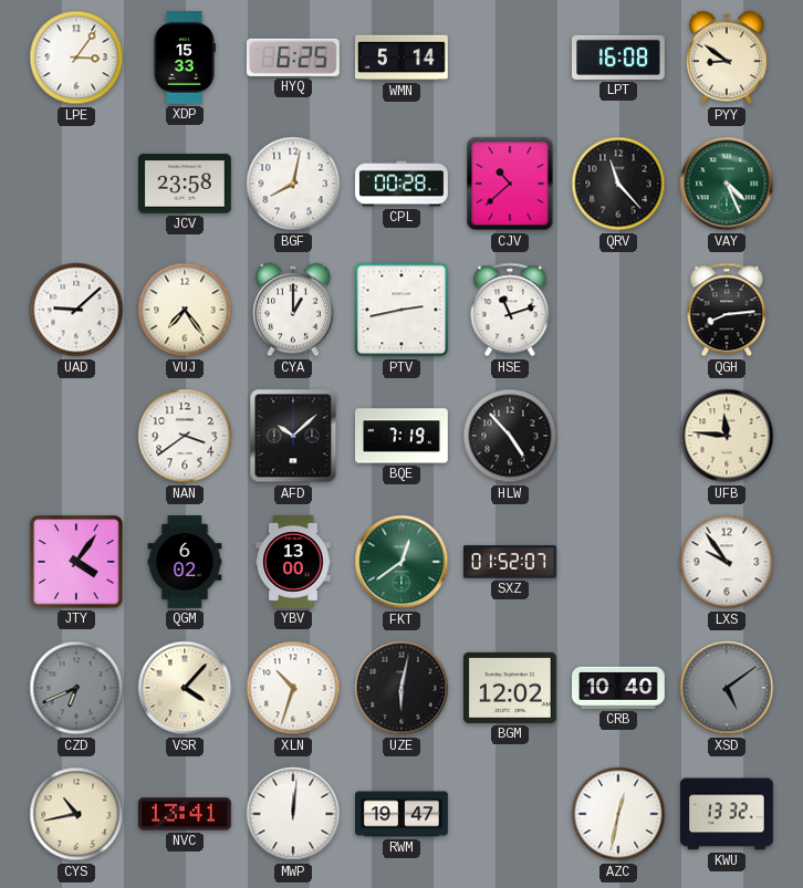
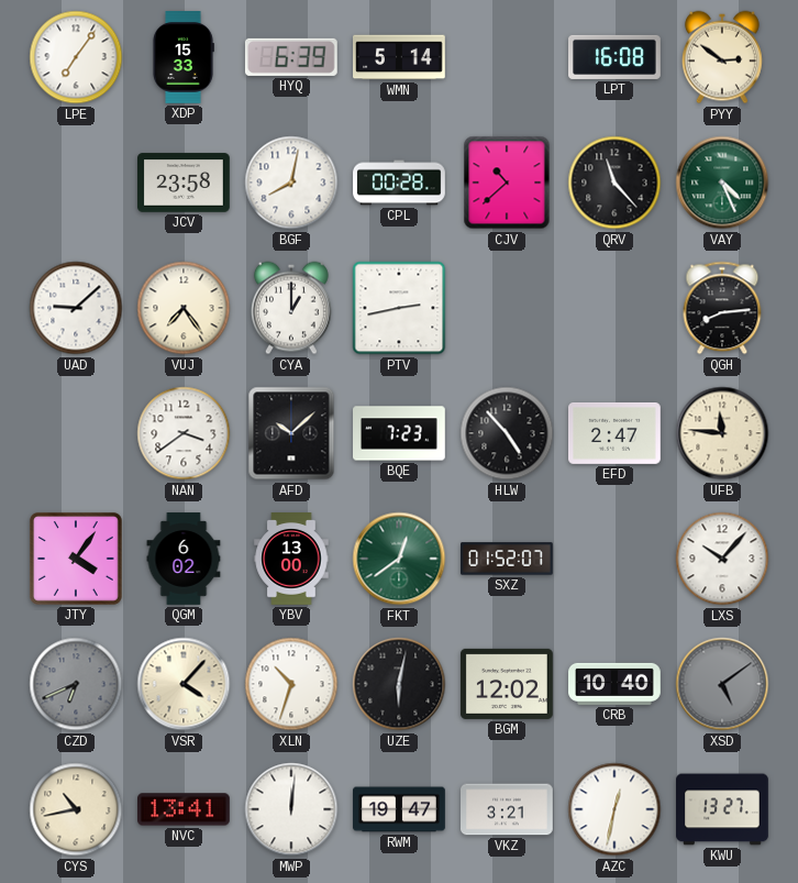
LPE: 3:06 -> 7:06 (76, 57)
HYQ: 6:25 -> 6:39 (291, 57)
PYY: 8:51 -> 2:51 (722, 57)
HSE: 11:12 -> none (510, 310)
BQE: 7:19 -> 7:23 (400, 433)
EFD: none -> 2:47 (616, 433)
LXS: 9:54 -> 10:07 (722, 559)
VKZ: none -> 3:21 (508, 809)
KWU: 13:32 -> 13:27 (723, 809)
